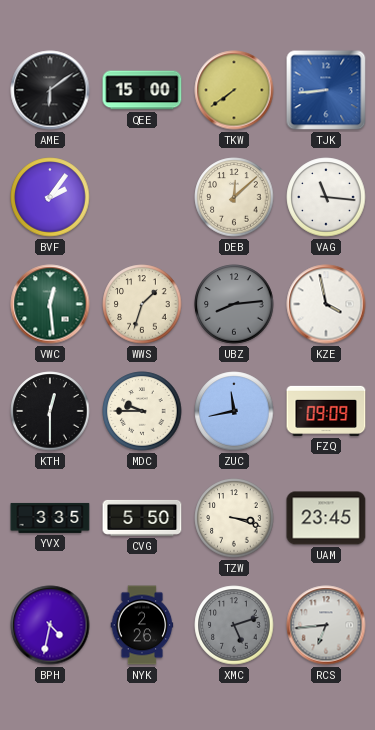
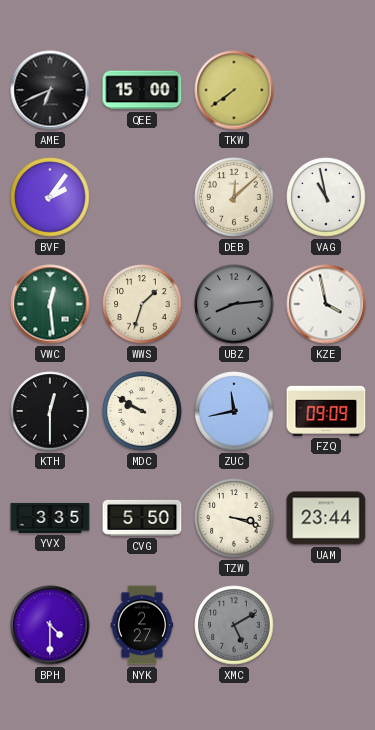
AME: 6:09 -> 6:41 (50, 90)
TJK: 8:44 -> none (326, 90)
VAG: 11:16 -> 10:58 (326, 197)
MDC: 9:45 -> 9:50 (142, 411)
UAM: 23:45 -> 23:44 (326, 518)
BPH: 4:32 -> 4:30 (50, 625)
NYK: 2:26 -> 2:27 (142, 625)
XMC: 5:12 -> 5:10 (234, 625)
RCS: 6:44 -> none (326, 625)
